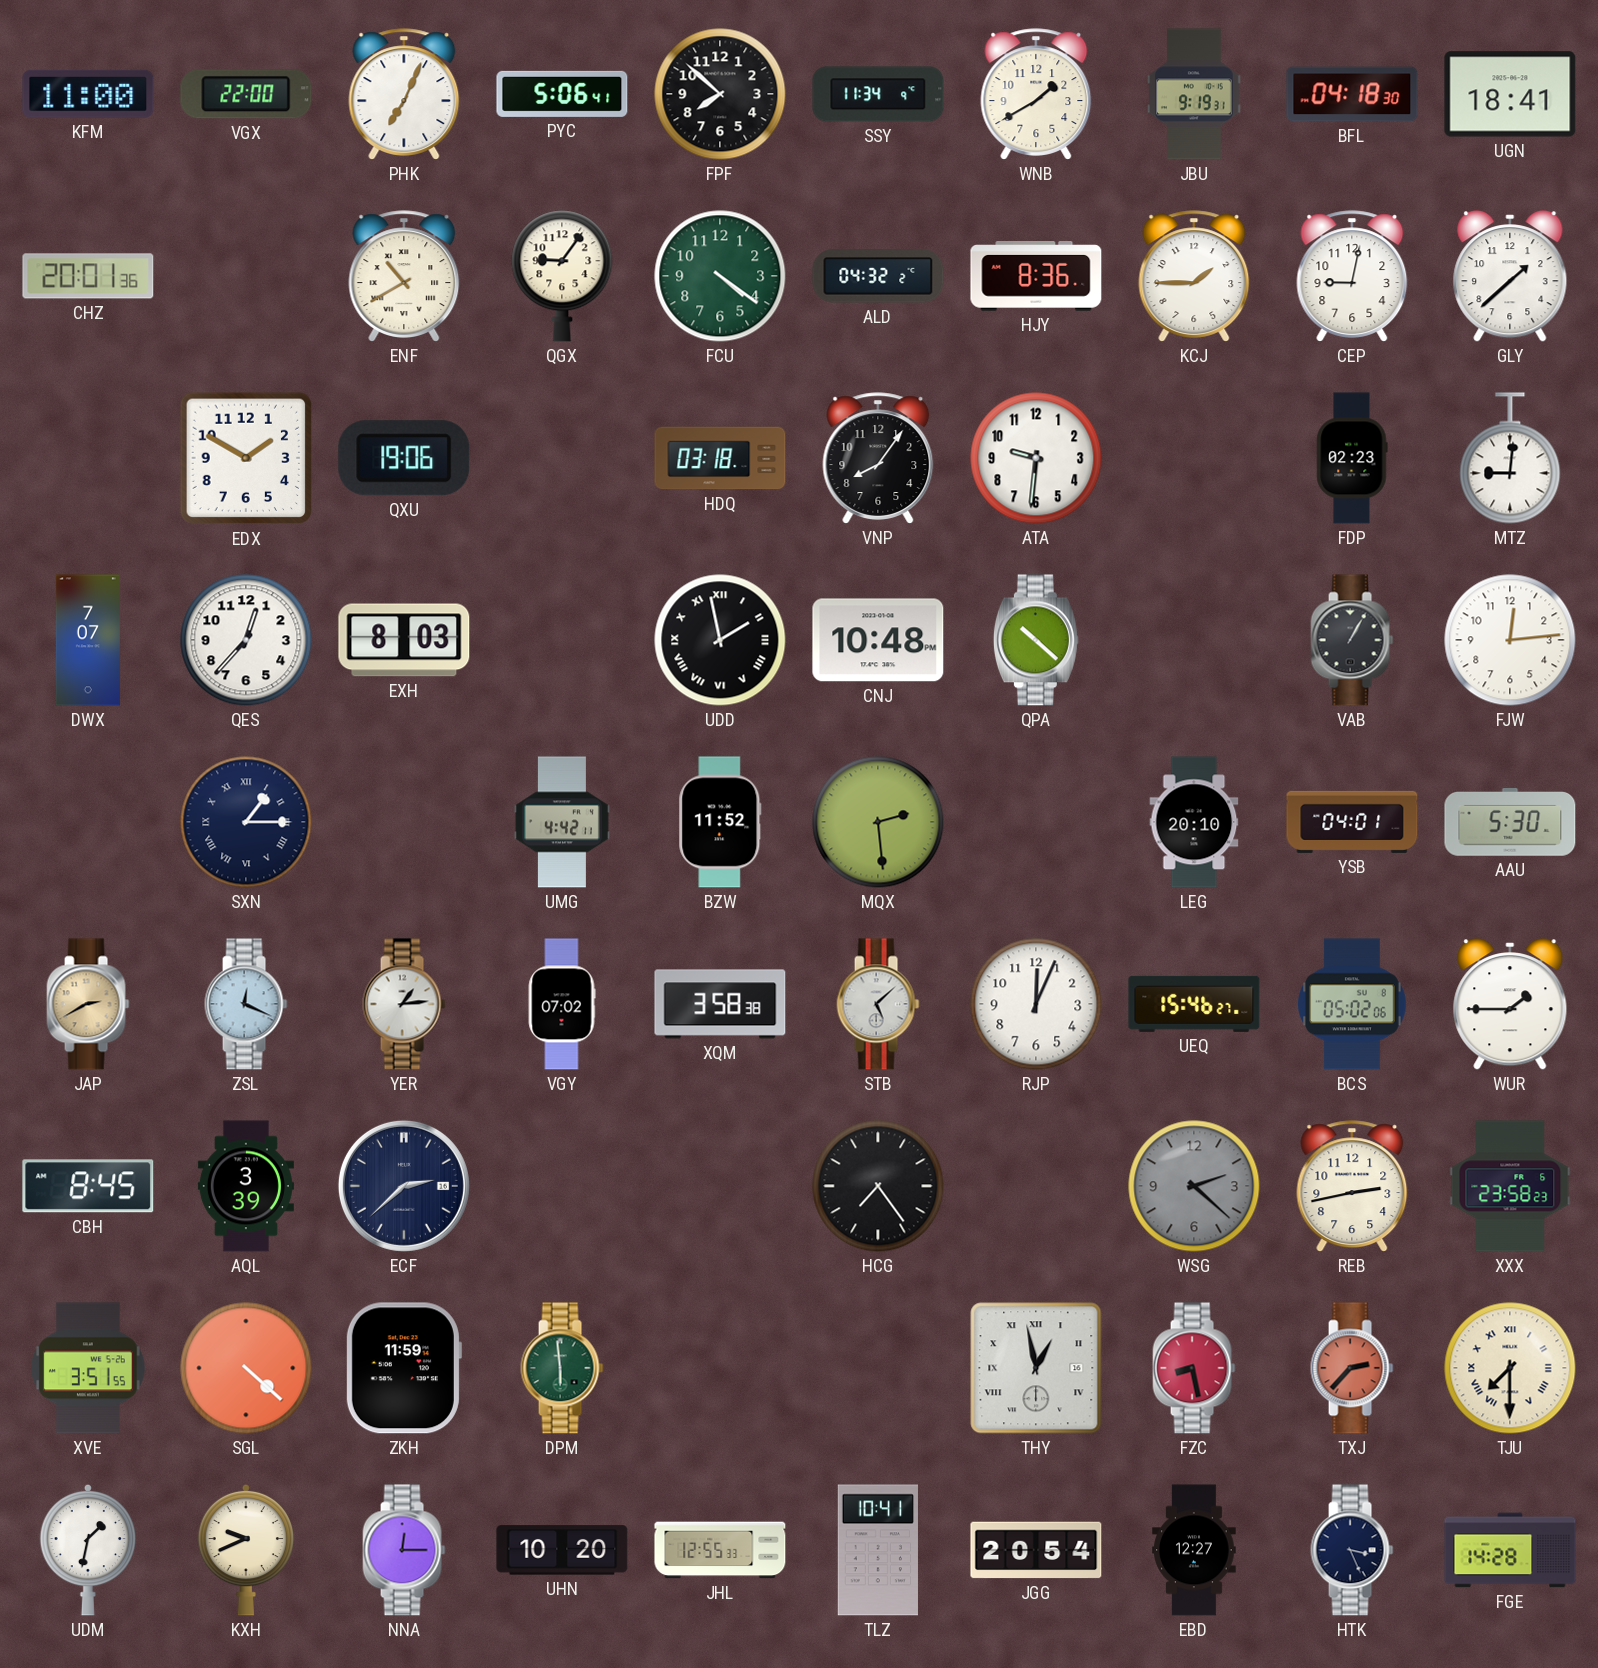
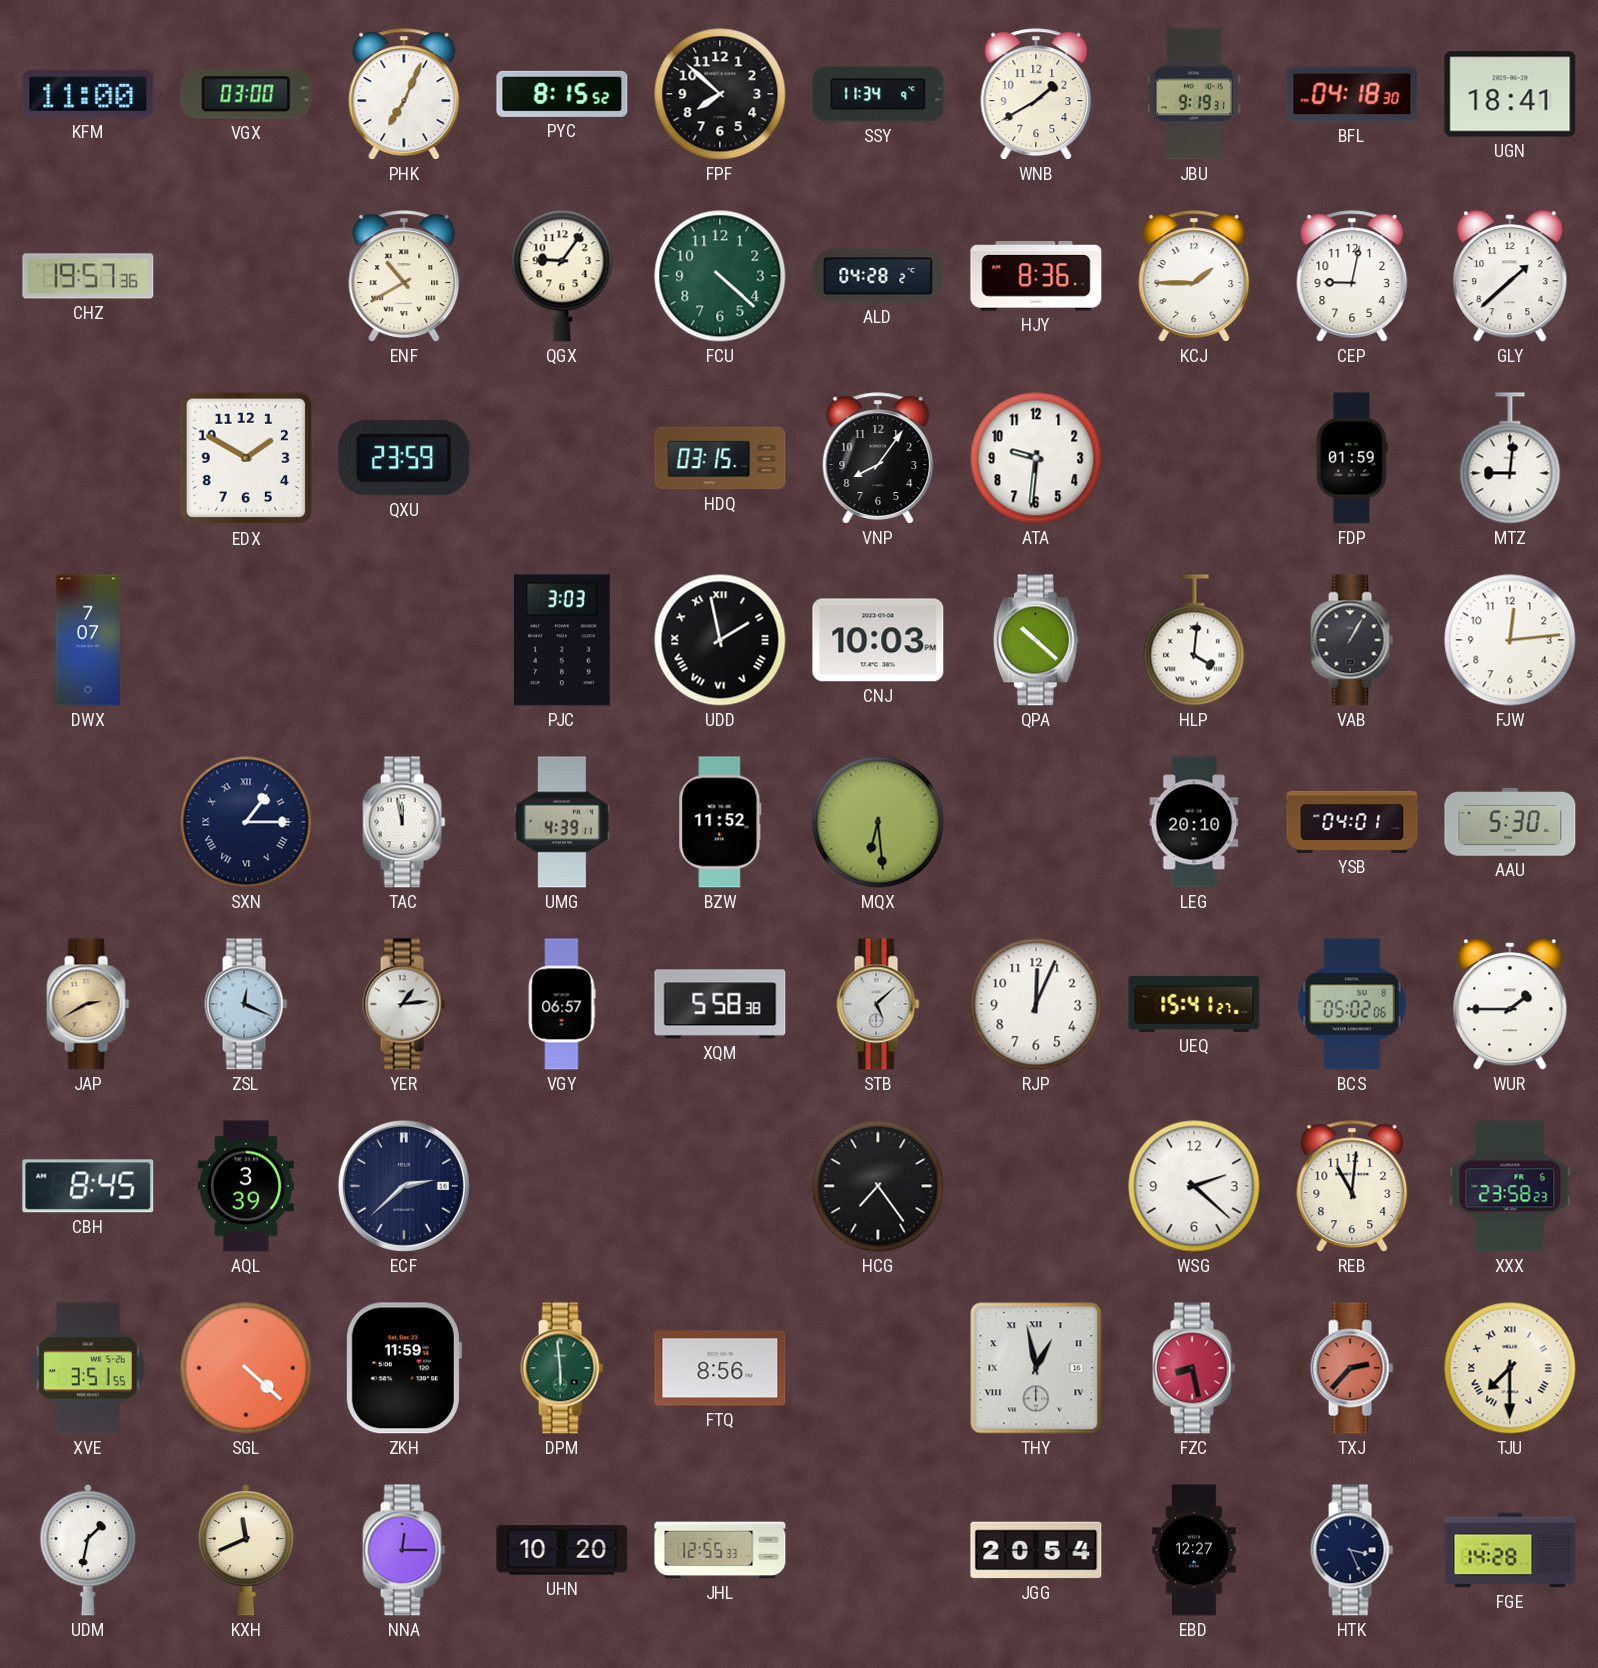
VGX: 22:00 -> 03:00 (246, 94)
PYC: 5:06 -> 8:15 (562, 94)
CHZ: 20:01 -> 19:57 (88, 276)
FCU: 4:21 -> 4:22 (720, 276)
ALD: 04:32 -> 04:28 (878, 276)
QXU: 19:06 -> 23:59 (404, 458)
HDQ: 03:18 -> 03:15 (720, 458)
FDP: 02:23 -> 01:59 (1352, 458)
QES: 12:37 -> none (246, 640)
EXH: 8:03 -> none (404, 640)
PJC: none -> 3:03 (562, 640)
CNJ: 10:48 -> 10:03 (878, 640)
HLP: none -> 4:01 (1194, 640)
TAC: none -> 11:58 (404, 822)
UMG: 4:42 -> 4:39 (562, 822)
MQX: 2:29 -> 6:29 (878, 822)
VGY: 07:02 -> 06:57 (562, 1004)
XQM: 3:58 -> 5:58 (720, 1004)
UEQ: 15:46 -> 15:41 (1194, 1004)
WSG dial: grey -> white (1194, 1186)
REB: 2:43 -> 11:01 (1352, 1186)
FTQ: none -> 8:56 (720, 1368)
KXH: 9:41 -> 11:41 (246, 1550)
TLZ: 10:41 -> none (878, 1550)
